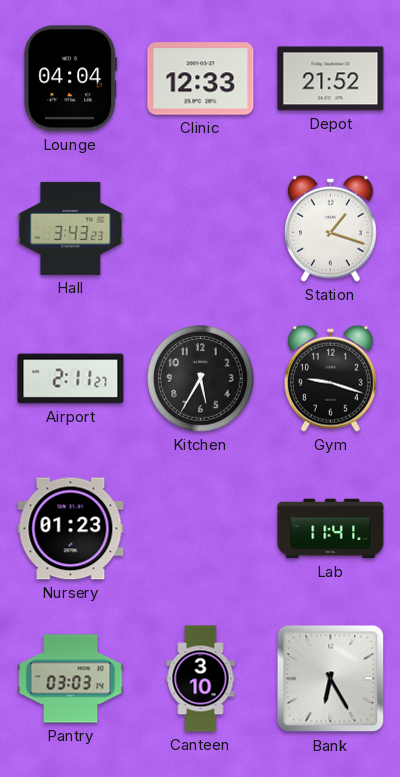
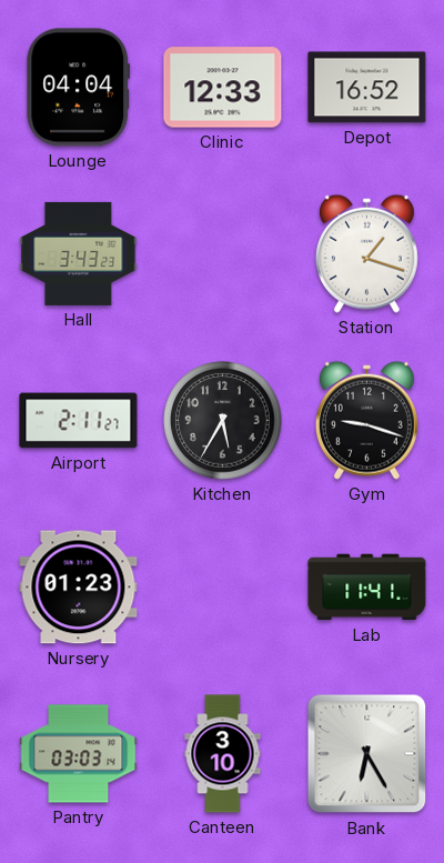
Depot: 21:52 -> 16:52 (367, 88)
